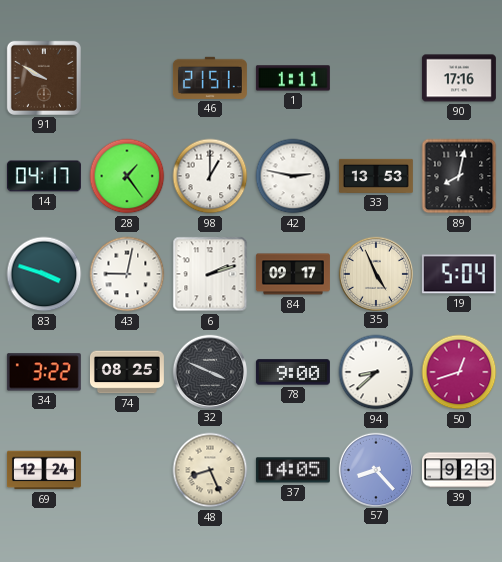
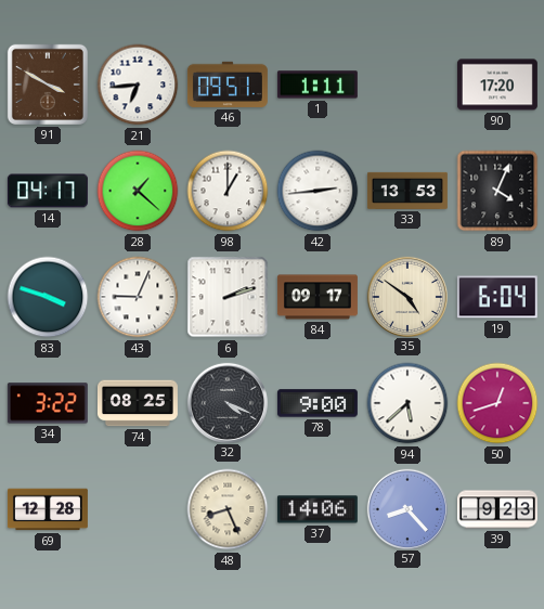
91: 9:50 -> 3:50 (48, 85)
21: none -> 6:44 (138, 85)
46: 21:51 -> 09:51 (228, 85)
90: 17:16 -> 17:20 (497, 85)
28: 1:24 -> 1:22 (138, 191)
42: 2:47 -> 2:44 (318, 191)
89: 8:02 -> 4:04 (497, 191)
43: 9:02 -> 9:04 (138, 297)
35: 4:56 -> 4:51 (406, 296)
19: 5:04 -> 6:04 (497, 297)
32: 3:49 -> 4:19 (226, 402)
94: 8:38 -> 5:38 (407, 403)
69: 12:24 -> 12:28 (48, 509)
37: 14:05 -> 14:06 (318, 509)
